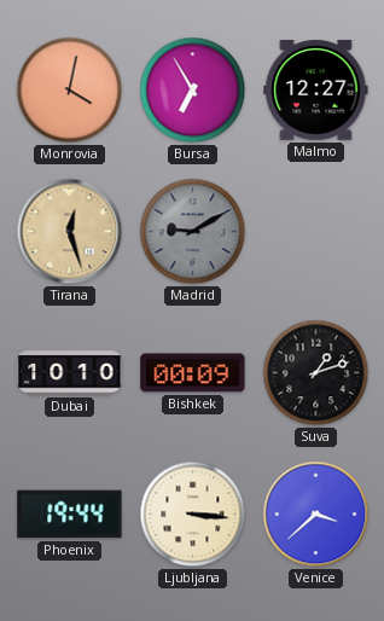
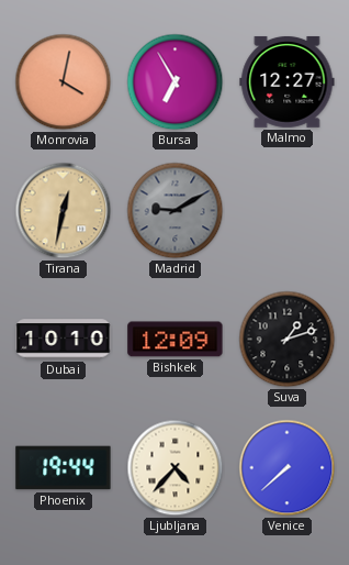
Tirana: 12:27 -> 12:32 (64, 211)
Bishkek: 00:09 -> 12:09 (176, 340)
Ljubljana: 3:16 -> 4:37 (176, 468)
Venice: 3:38 -> 7:38 (288, 468)
